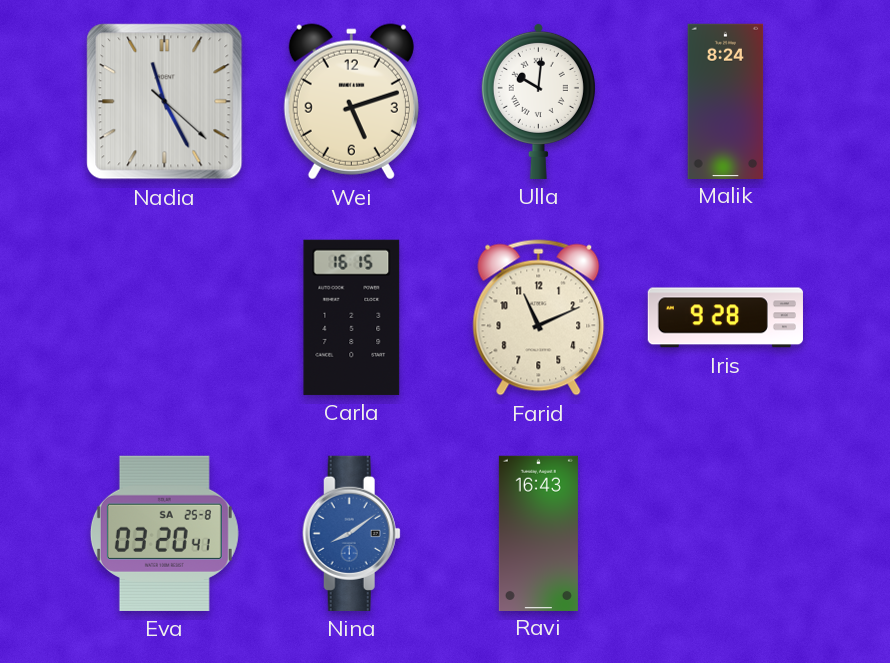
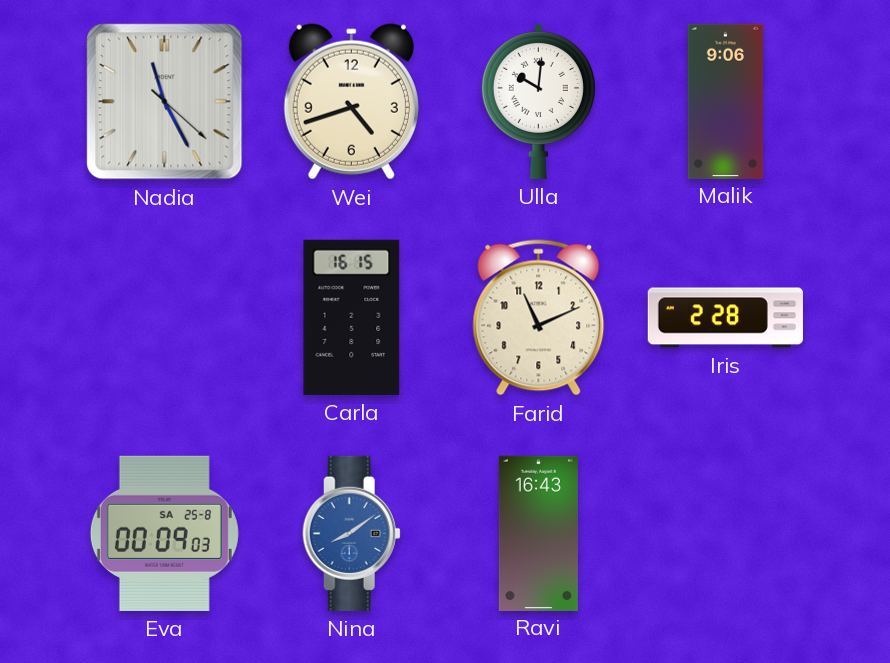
Wei: 5:12 -> 4:42 (351, 102)
Malik: 8:24 -> 9:06 (726, 101)
Iris: 9:28 -> 2:28 (725, 318)
Eva: 03:20 -> 00:09 (164, 533)
